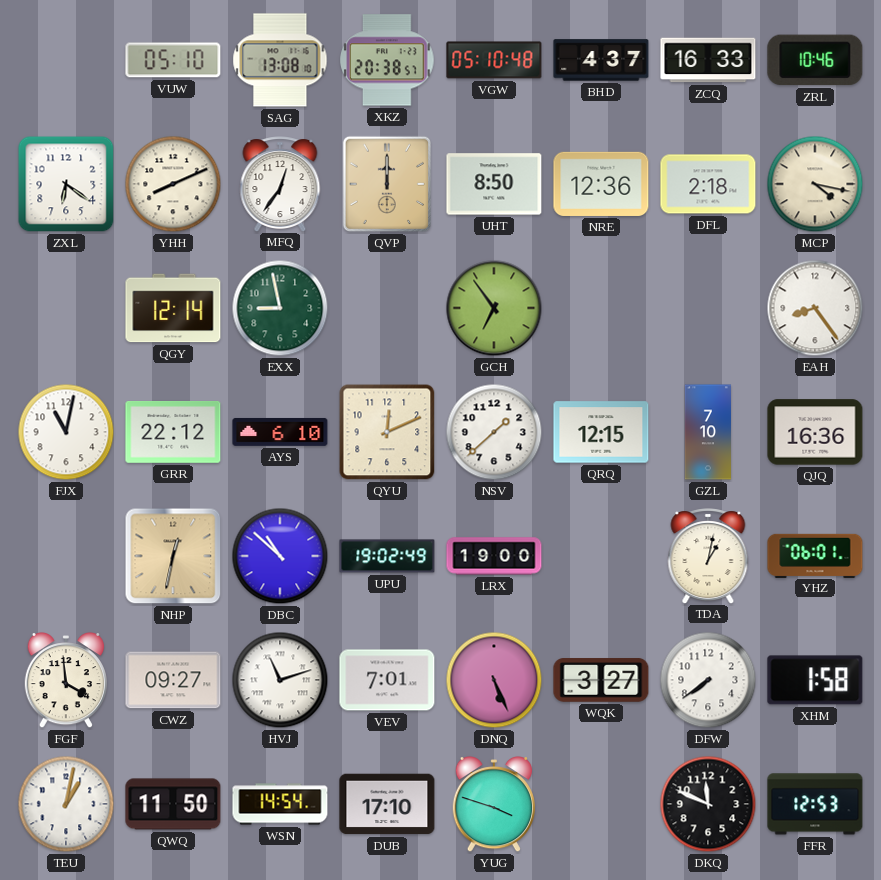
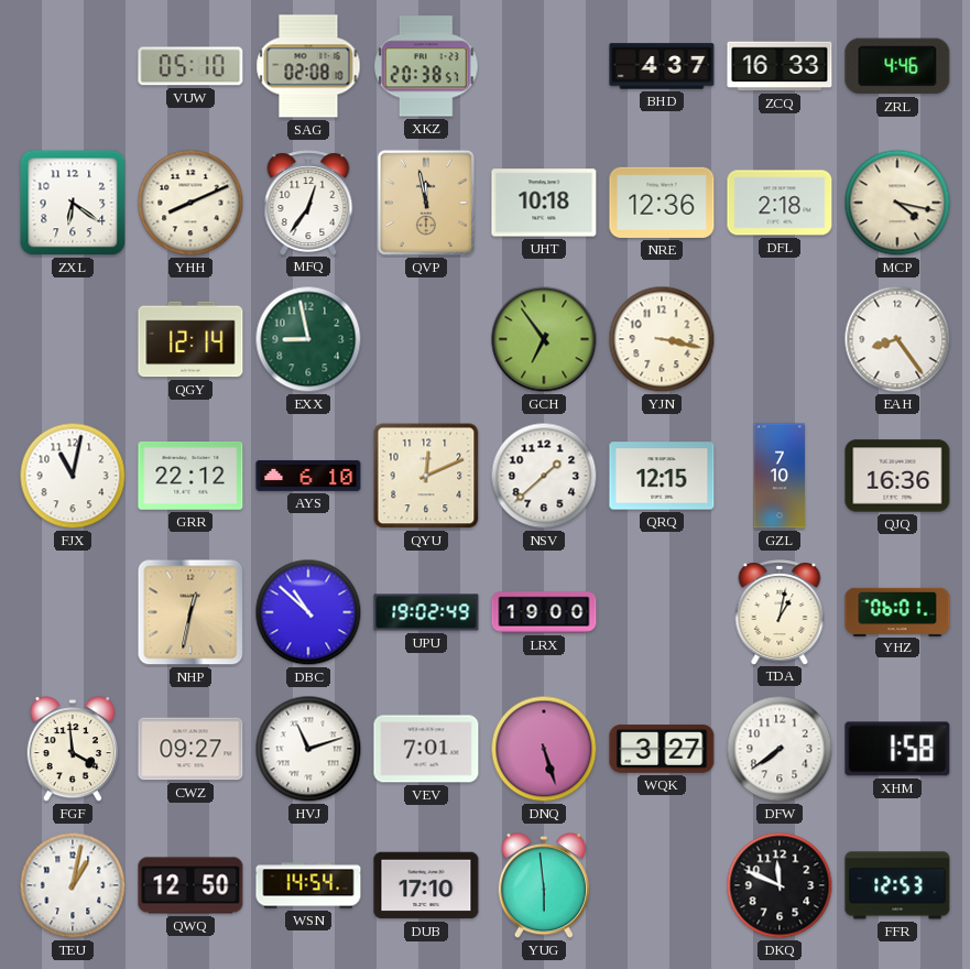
SAG: 13:08 -> 02:08 (308, 66)
VGW: 05:10 -> none (494, 60)
ZRL: 10:46 -> 4:46 (897, 66)
QVP: 12:00 -> 11:58 (425, 203)
UHT: 8:50 -> 10:18 (544, 203)
YJN: none -> 3:17 (662, 339)
DNQ: 5:26 -> 5:27 (544, 749)
QWQ: 11:50 -> 12:50 (190, 885)
YUG: 3:48 -> 5:59 (543, 886)
